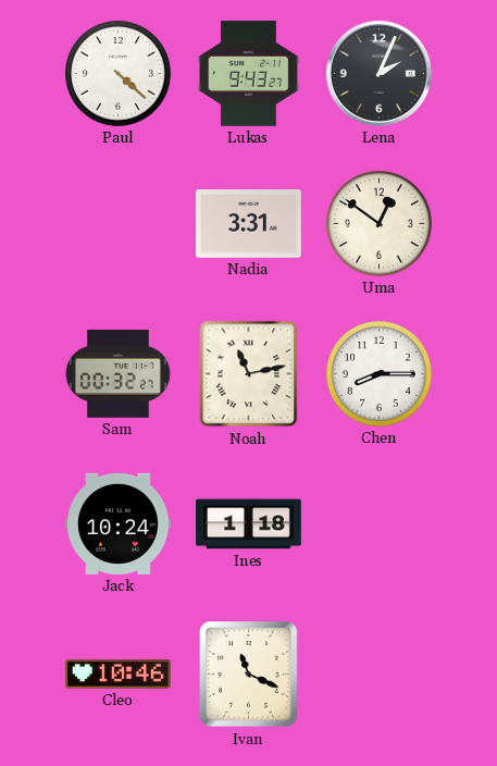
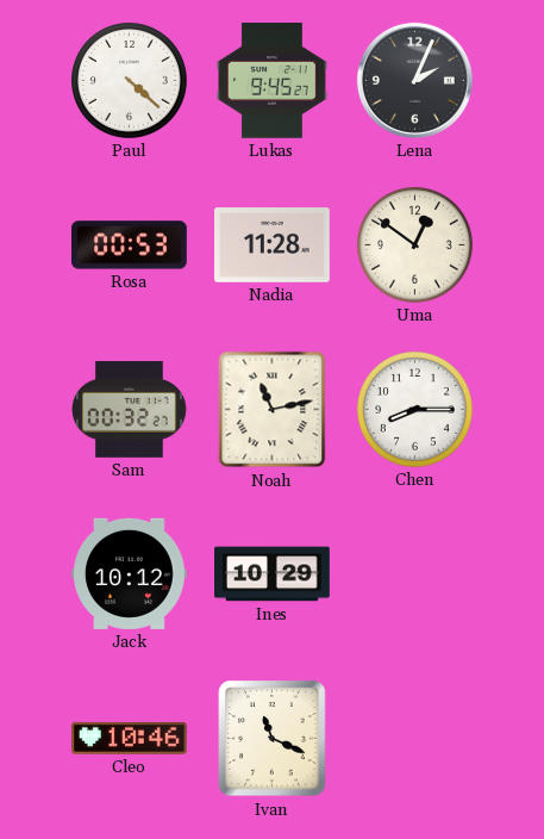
Lukas: 9:43 -> 9:45 (273, 81)
Rosa: none -> 00:53 (130, 246)
Nadia: 3:31 -> 11:28 (273, 246)
Jack: 10:24 -> 10:12 (130, 573)
Ines: 1:18 -> 10:29 (273, 574)
